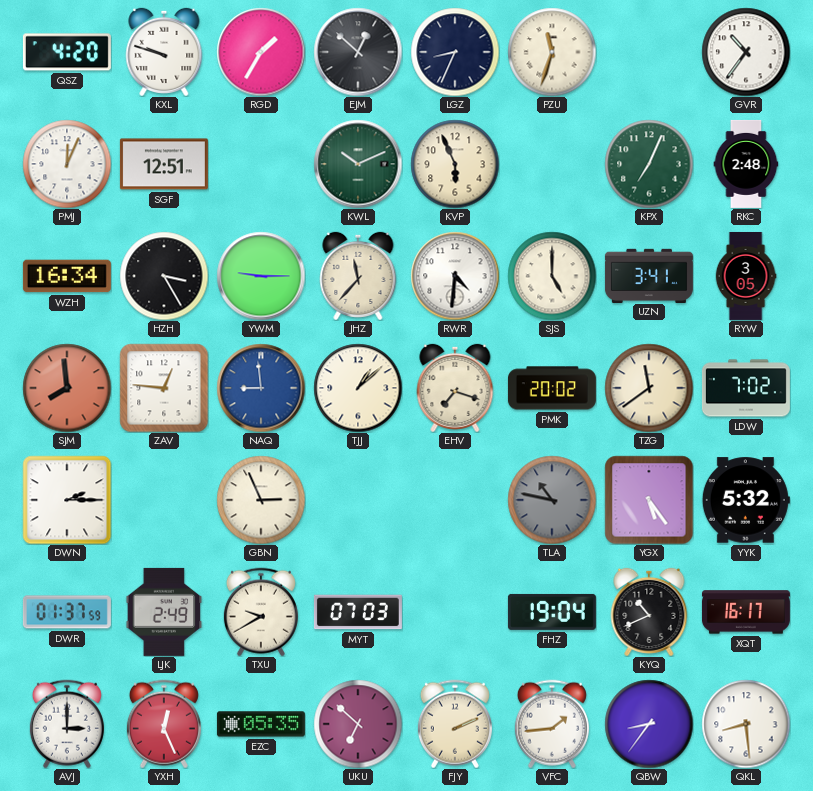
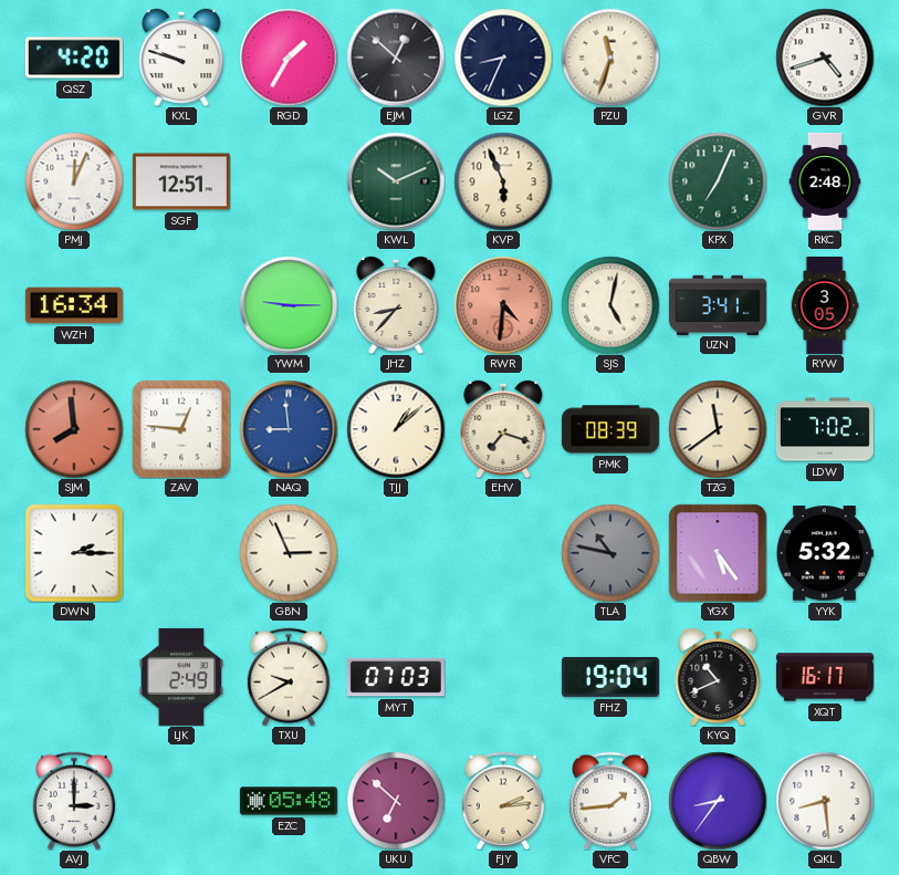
GVR: 10:36 -> 4:42 (825, 58)
HZH: 3:25 -> none (164, 276)
JHZ: 11:37 -> 8:37 (396, 305)
RWR dial: white -> salmon (503, 305)
SJS: 5:00 -> 5:02 (610, 305)
PMK: 20:02 -> 08:39 (610, 429)
DWR: 01:37 -> none (67, 612)
YXH: 12:26 -> none (164, 724)
EZC: 05:35 -> 05:48 (289, 801)
FJY: 2:11 -> 2:14 (503, 801)
